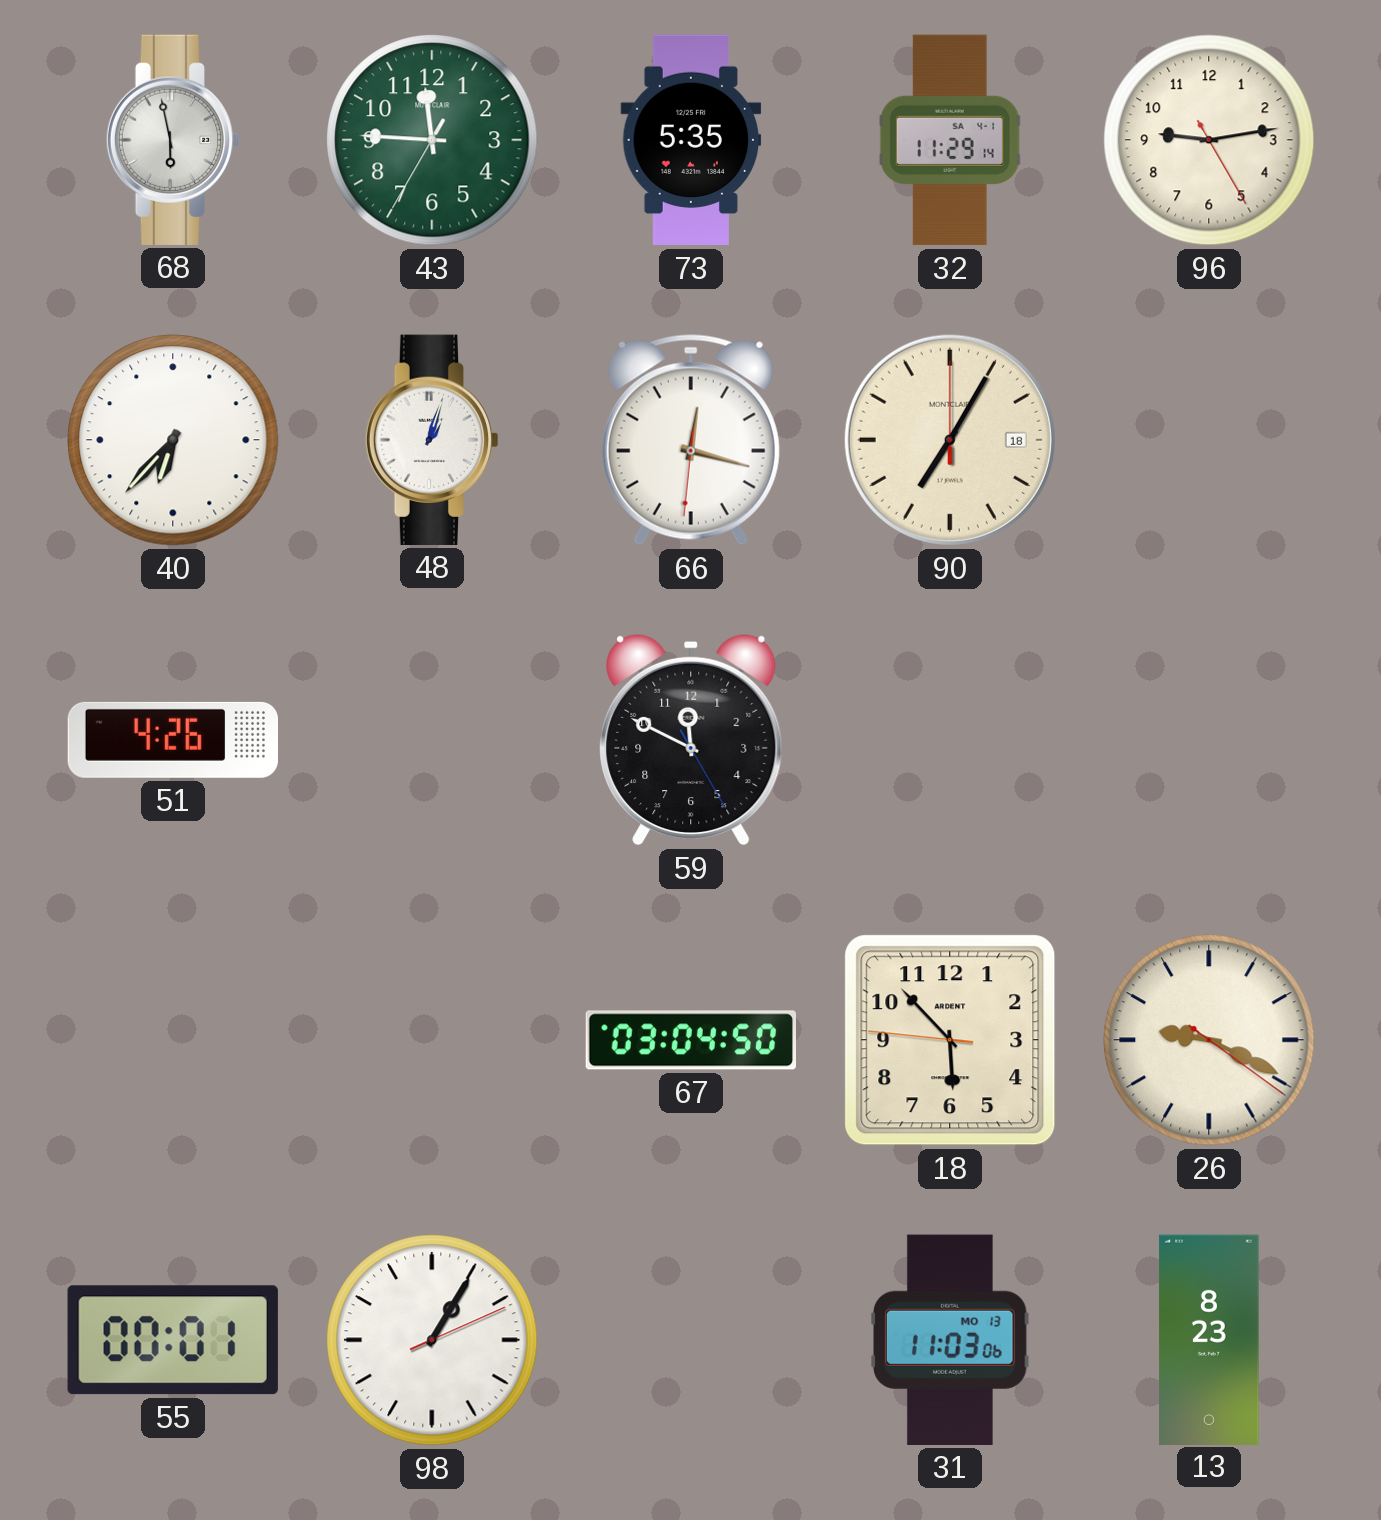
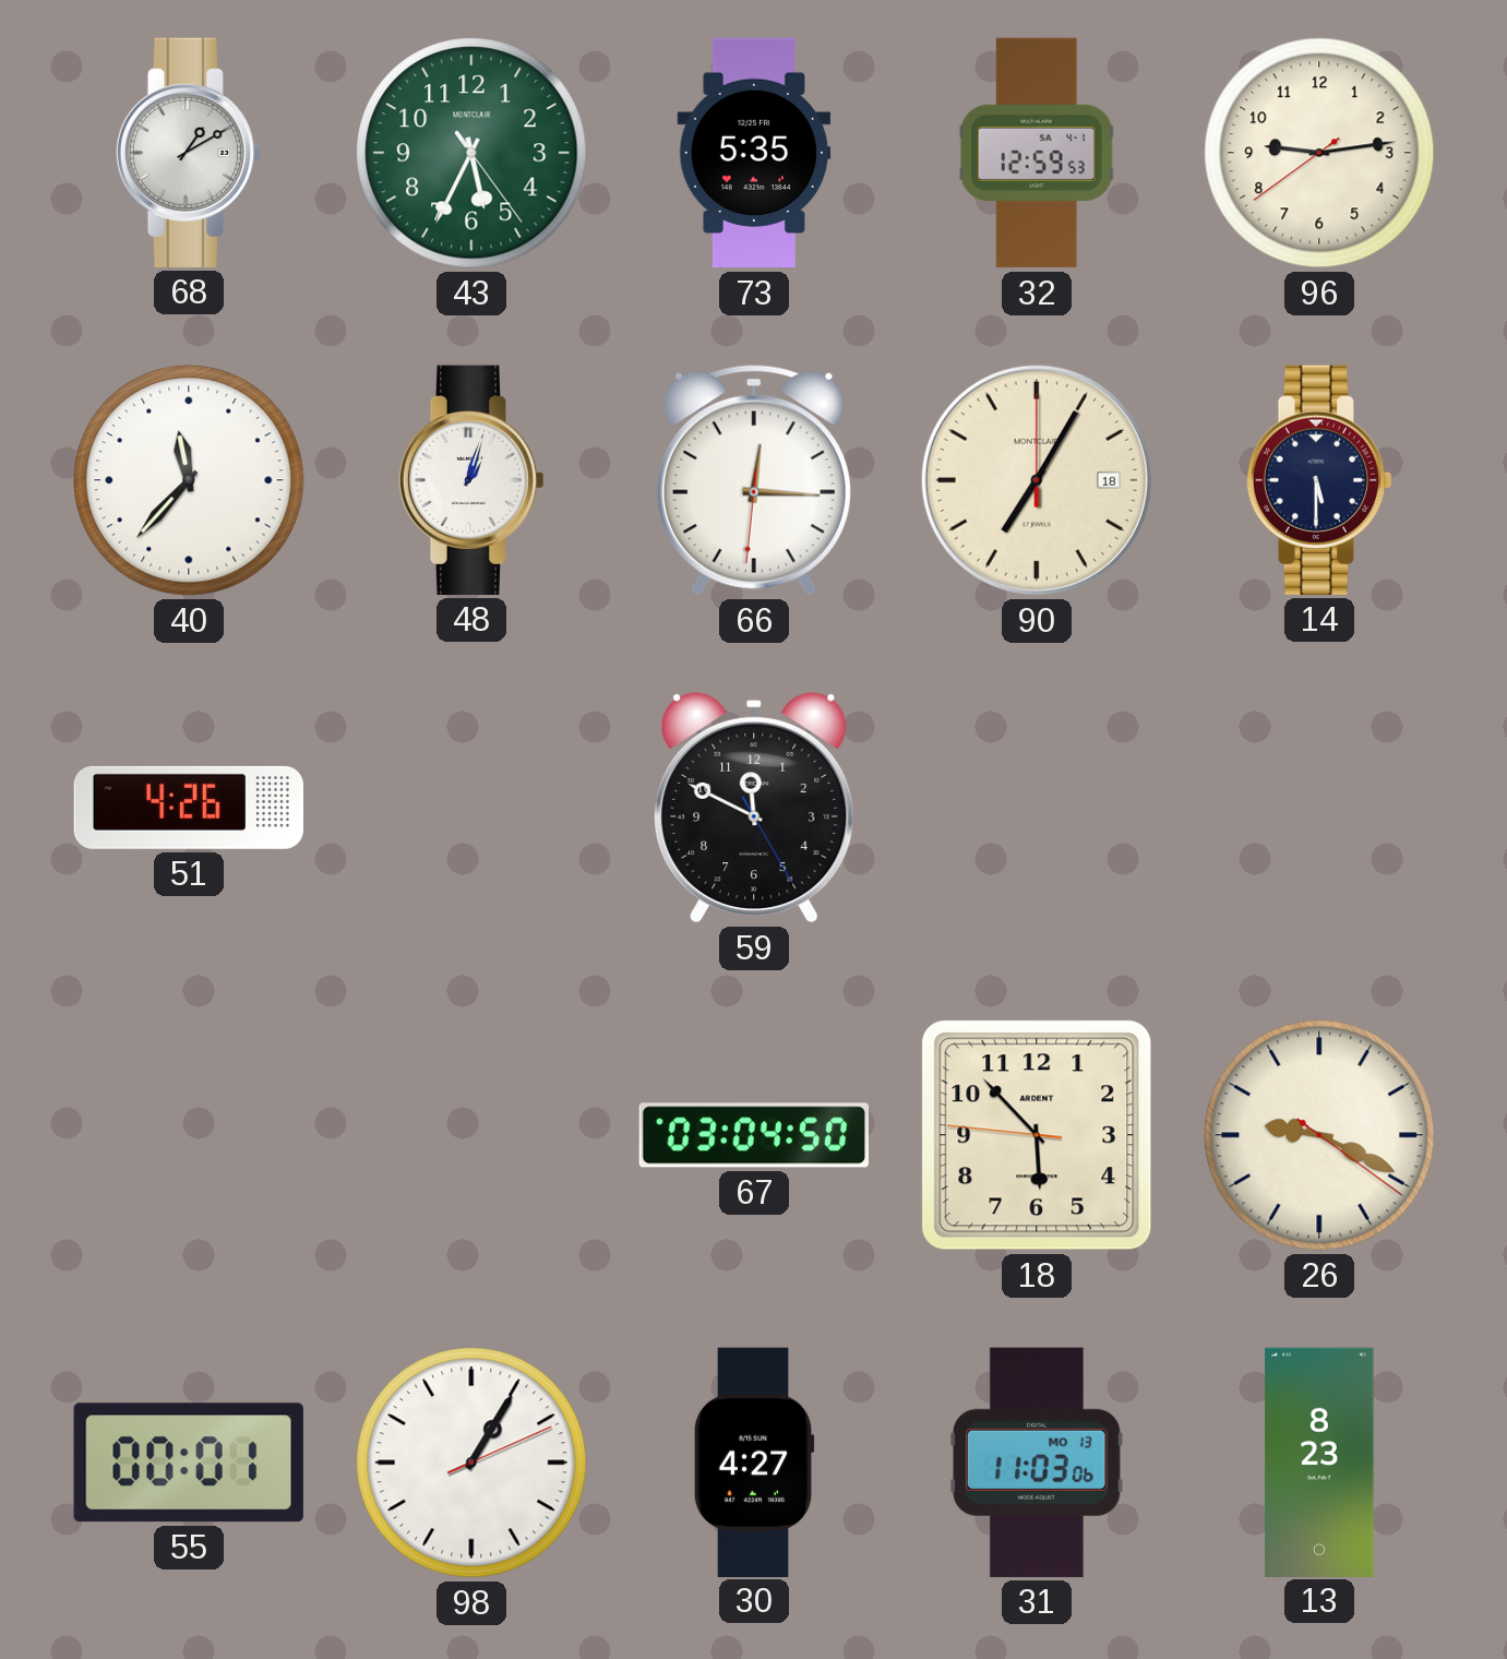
68: 5:58 -> 1:10 (189, 153)
43: 11:45 -> 5:34 (471, 153)
32: 11:29 -> 12:59 (1037, 153)
96: 9:13:25 -> 9:13:39 (1319, 153)
40: 6:37 -> 11:37 (189, 480)
66: 12:17 -> 12:15 (754, 480)
14: none -> 5:30 (1319, 480)
30: none -> 4:27 (754, 1461)
